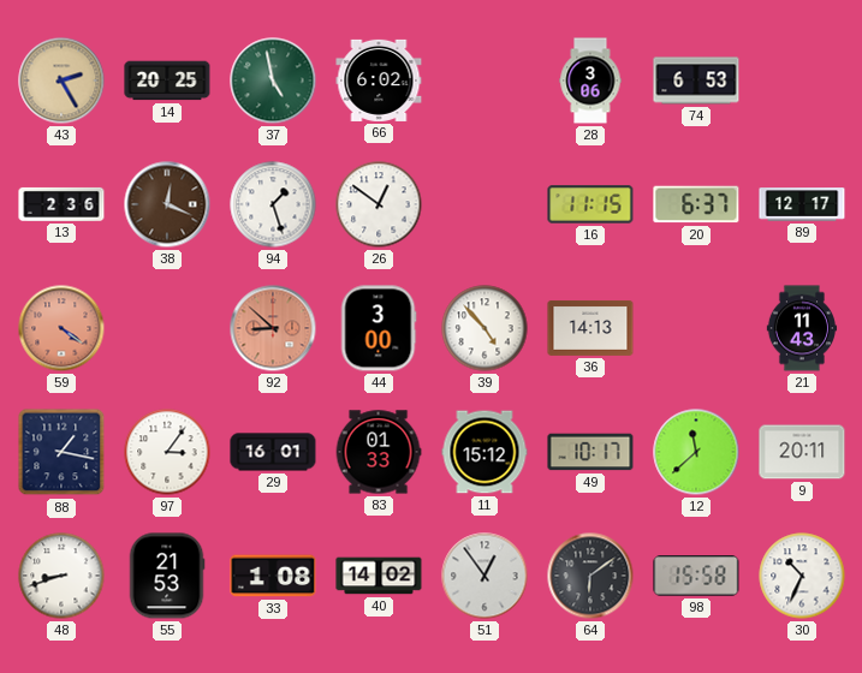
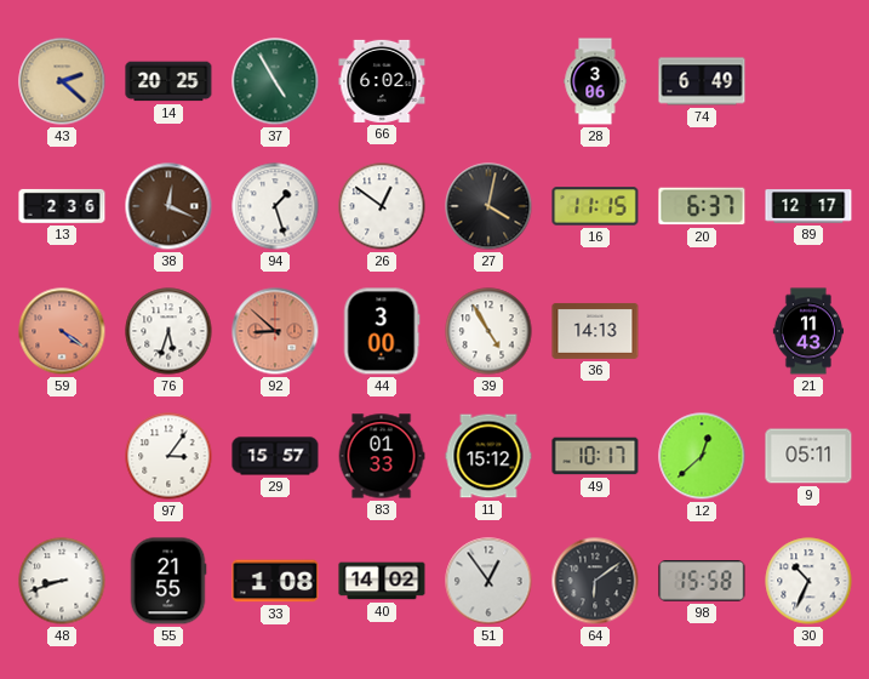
43: 2:25 -> 2:22 (62, 81)
37: 4:58 -> 4:55 (275, 81)
74: 6:53 -> 6:49 (702, 81)
27: none -> 4:02 (488, 206)
76: none -> 5:33 (168, 331)
39: 4:53 -> 4:55 (488, 331)
88: 1:17 -> none (61, 452)
29: 16:01 -> 15:57 (275, 456)
12: 11:38 -> 12:38 (702, 456)
9: 20:11 -> 05:11 (808, 456)
55: 21:53 -> 21:55 (168, 581)
